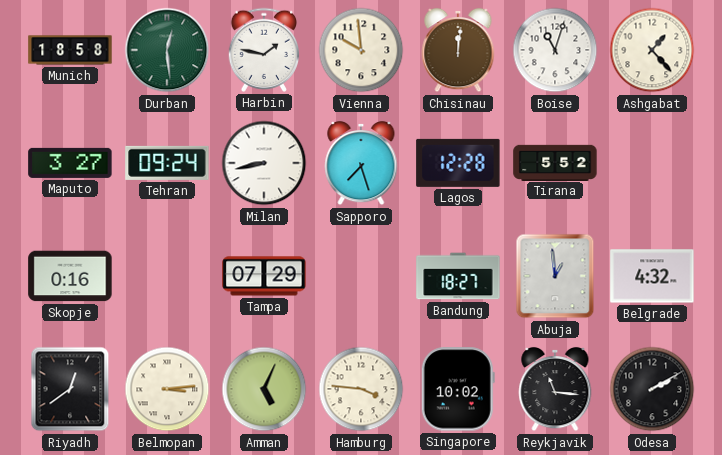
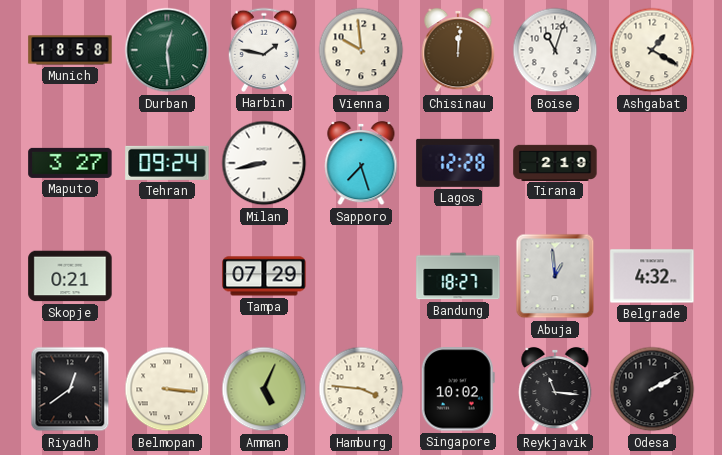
Ashgabat: 1:23 -> 1:20 (652, 50)
Tirana: 5:52 -> 2:19 (555, 162)
Skopje: 0:16 -> 0:21 (70, 276)
Belmopan: 3:14 -> 3:16 (167, 389)
